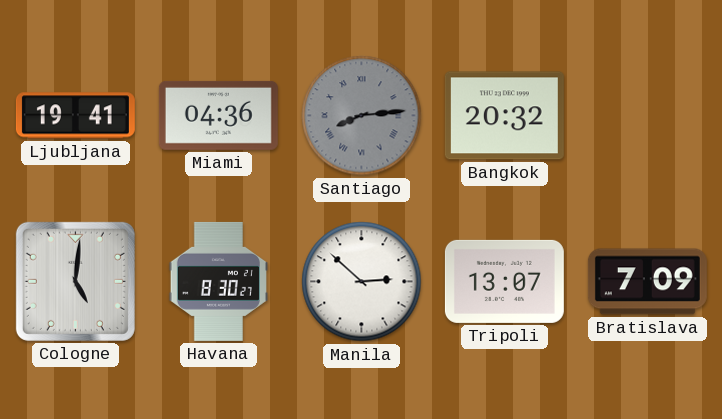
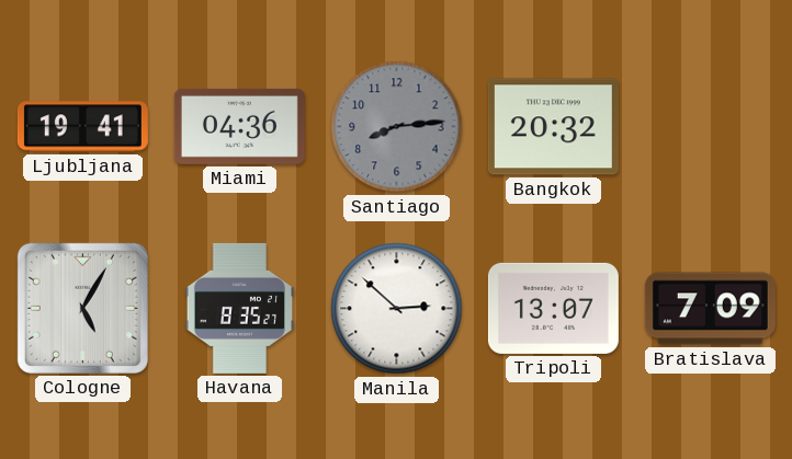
Santiago numerals: Roman -> Arabic (397, 127)
Cologne: 5:01 -> 5:05 (82, 308)
Havana: 8:30 -> 8:35 (239, 308)
